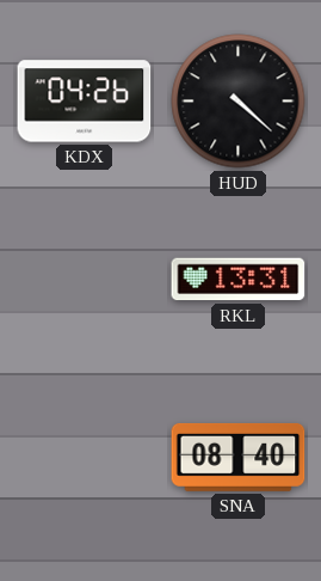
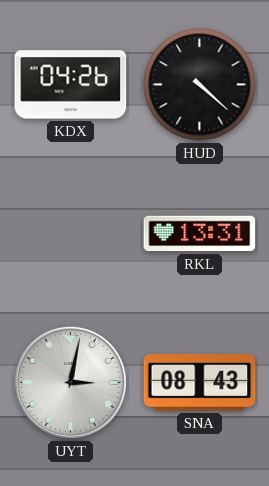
UYT: none -> 3:02 (70, 382)
SNA: 08:40 -> 08:43 (200, 382)
